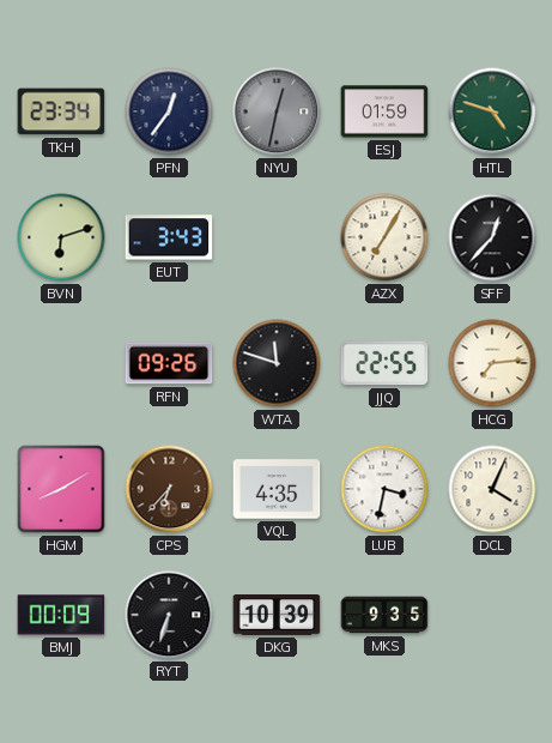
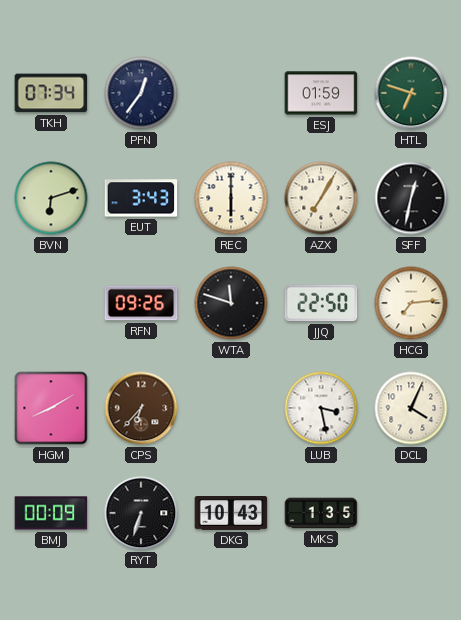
TKH: 23:34 -> 07:34 (51, 93)
NYU: 12:32 -> none (277, 111)
HTL: 4:48 -> 6:48 (411, 93)
REC: none -> 6:00 (231, 198)
SFF: 12:37 -> 12:32 (411, 198)
JJQ: 22:55 -> 22:50 (321, 303)
VQL: 4:35 -> none (277, 489)
LUB: 3:32 -> 3:28 (321, 408)
DKG: 10:39 -> 10:43 (231, 514)
MKS: 9:35 -> 1:35 (321, 513)
